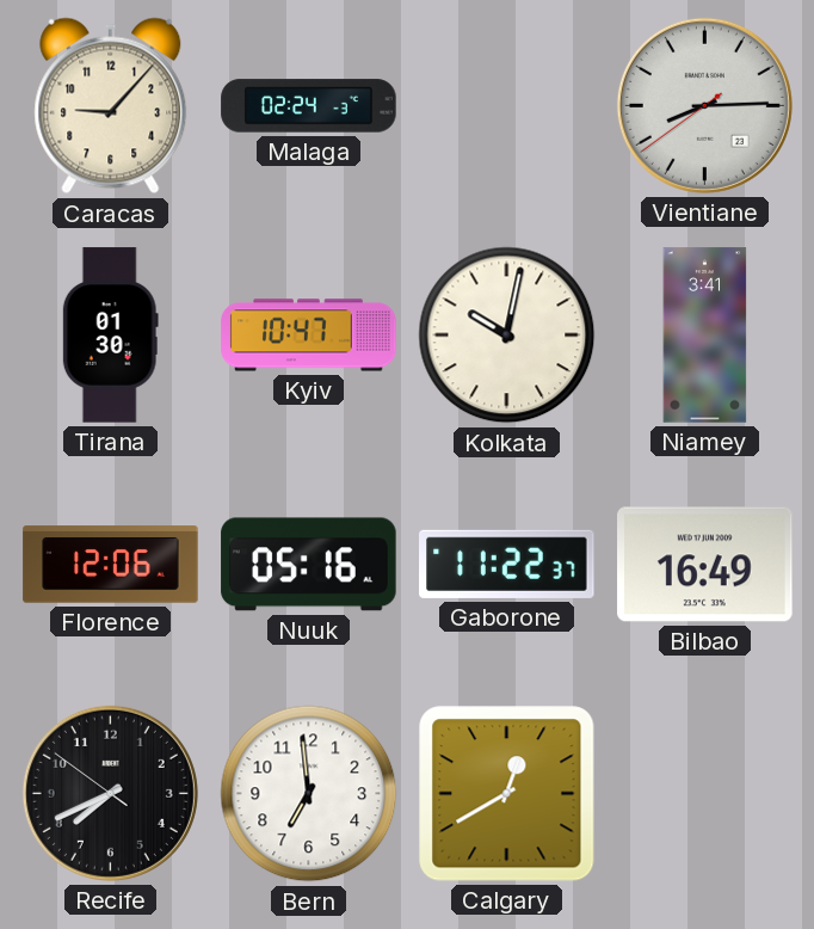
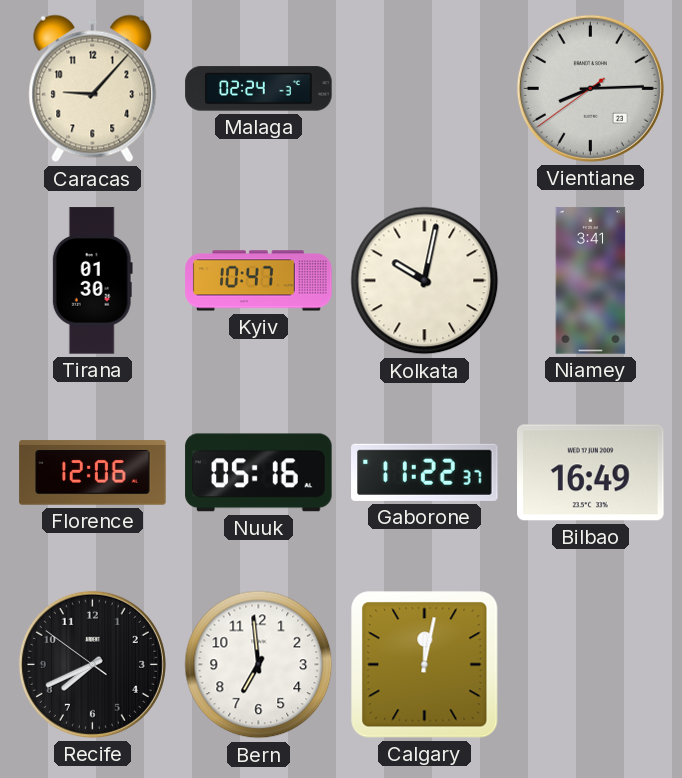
Calgary: 12:40 -> 12:02 (425, 665)
